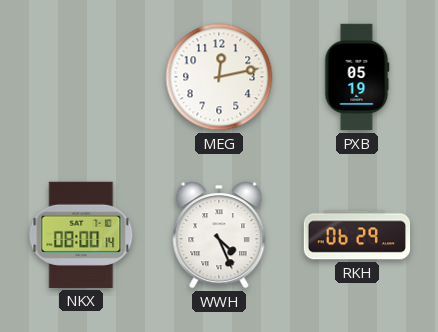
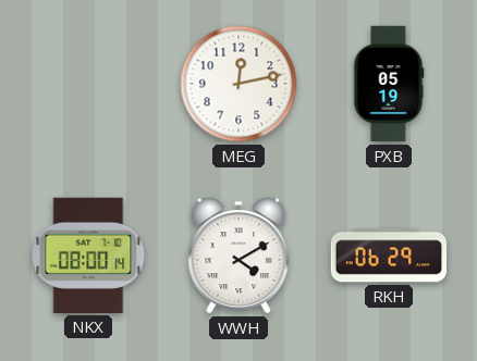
WWH: 4:26 -> 4:10 (238, 256)
